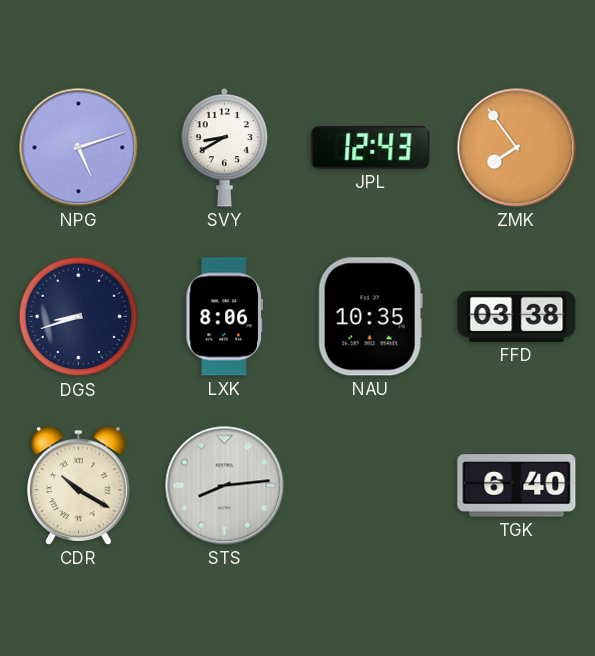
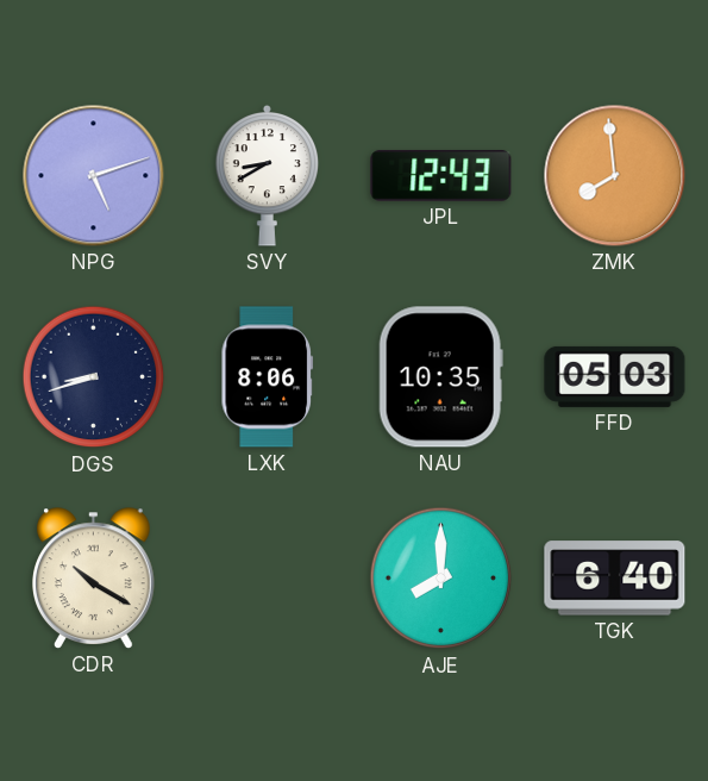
ZMK: 7:54 -> 7:59 (615, 176)
FFD: 03:38 -> 05:03 (615, 376)
STS: 8:14 -> none (225, 486)
AJE: none -> 8:00 (441, 579)
